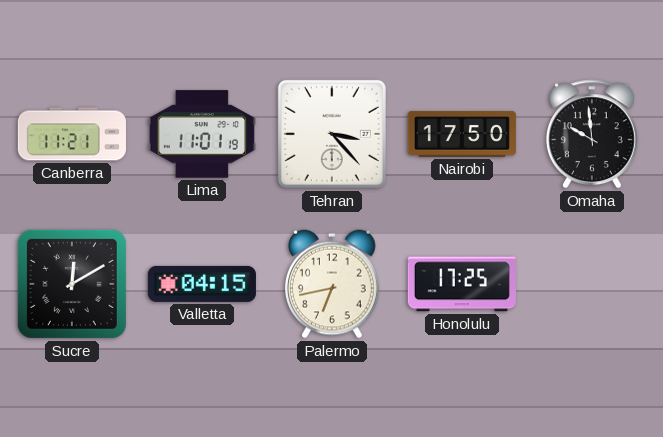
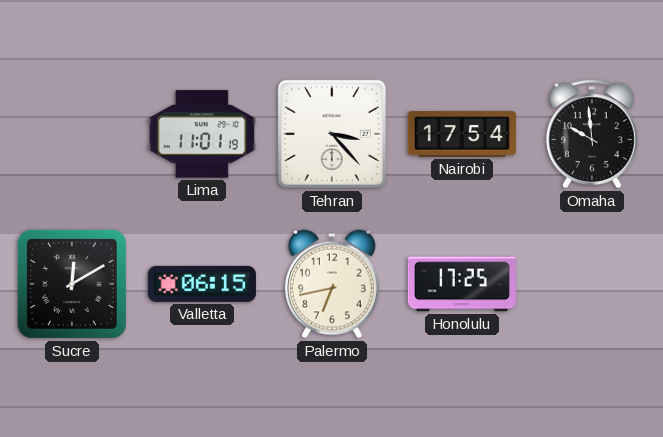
Canberra: 11:21 -> none (72, 134)
Nairobi: 17:50 -> 17:54 (462, 134)
Valletta: 04:15 -> 06:15 (202, 284)
